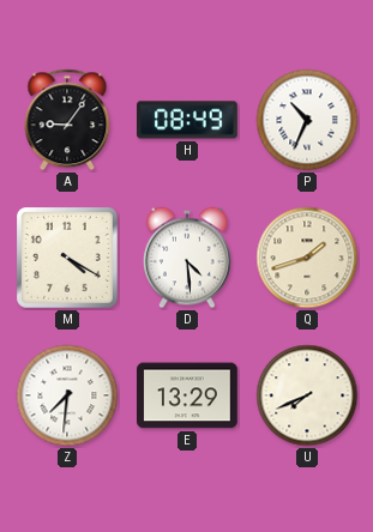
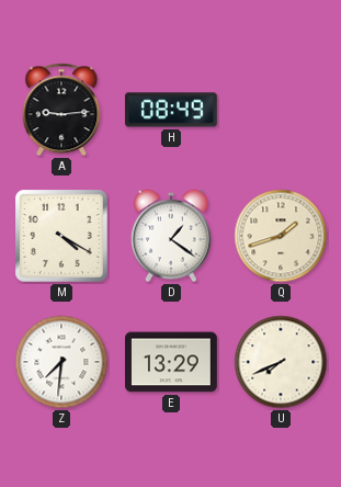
A: 9:06 -> 9:14 (61, 110)
P: 10:34 -> none (307, 120)
D: 4:29 -> 1:21 (172, 236)
